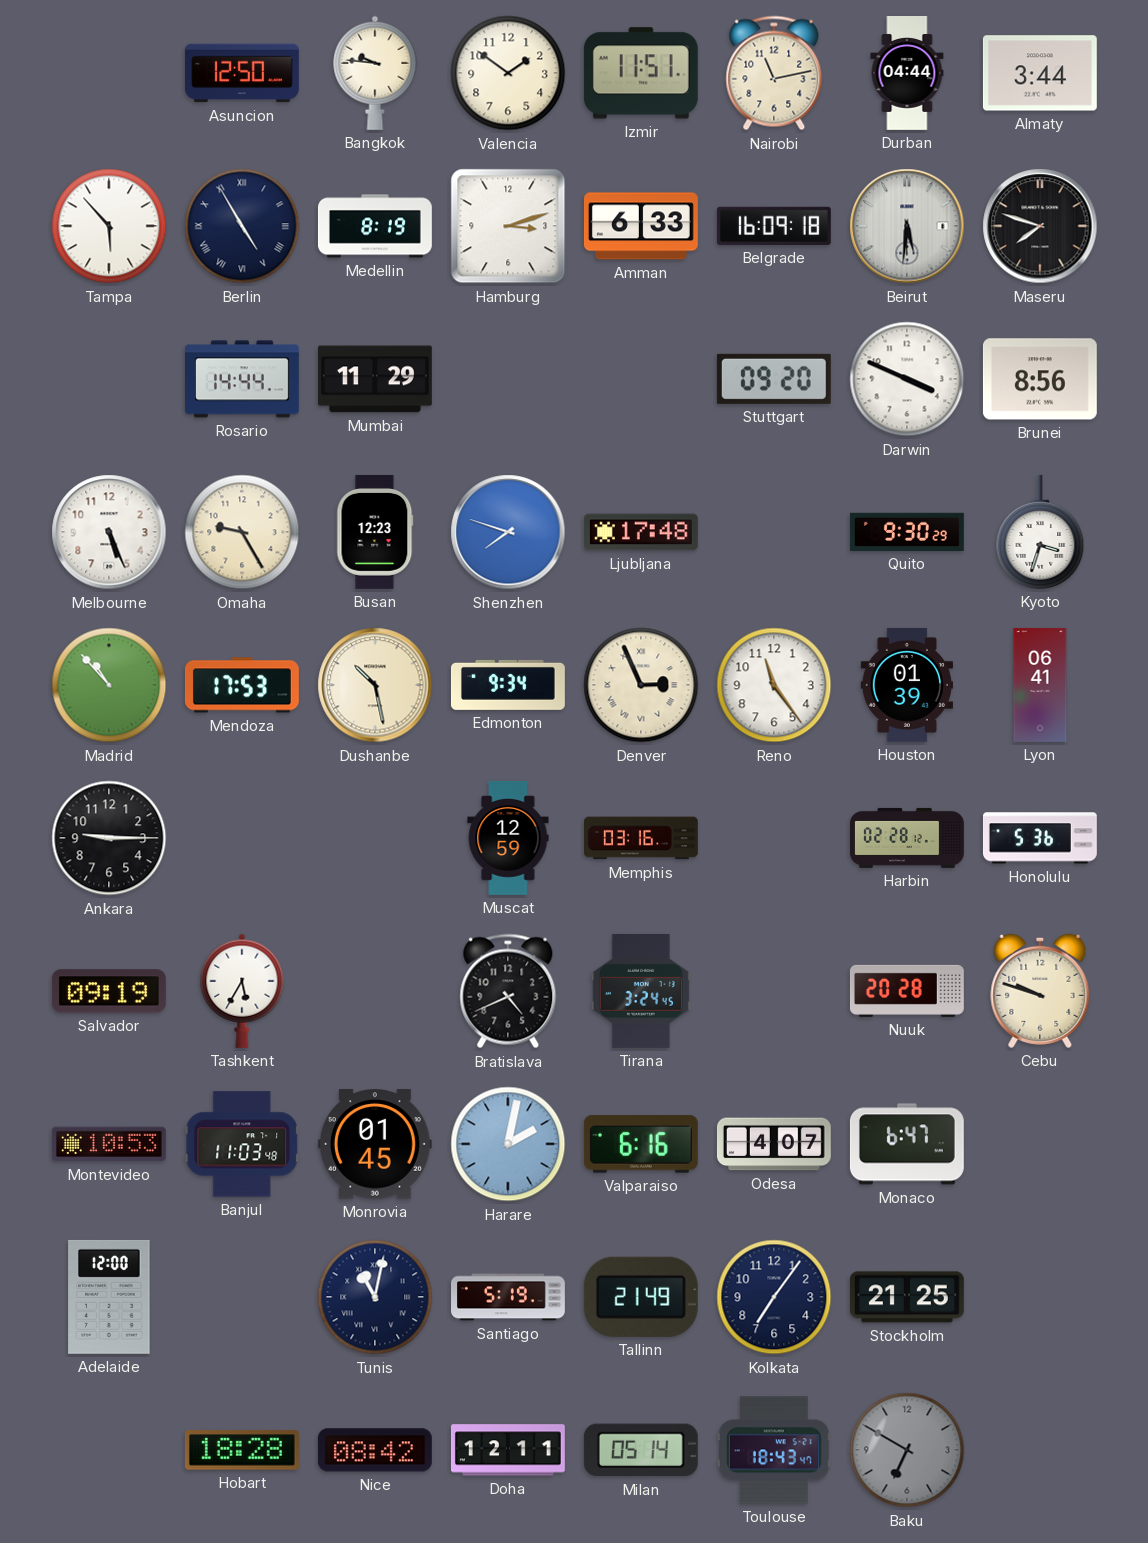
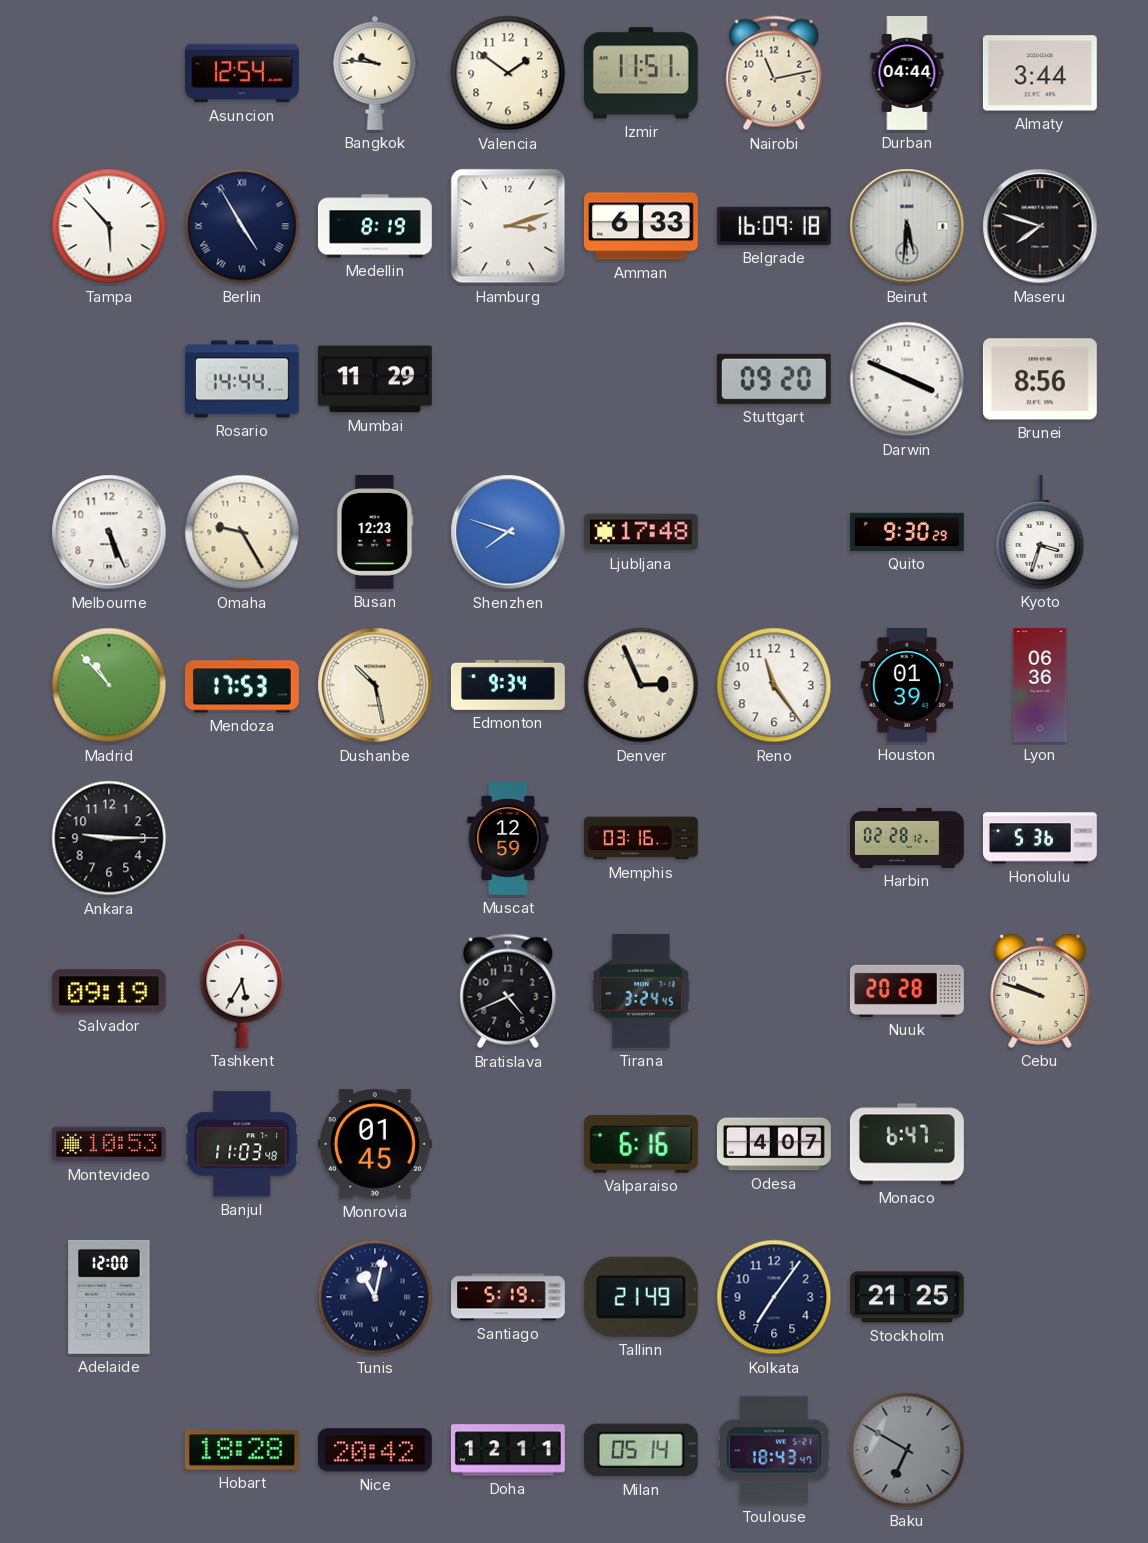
Asuncion: 12:50 -> 12:54 (242, 73)
Lyon: 06:41 -> 06:36 (1040, 686)
Harare: 2:02 -> none (508, 1144)
Nice: 08:42 -> 20:42 (375, 1450)
